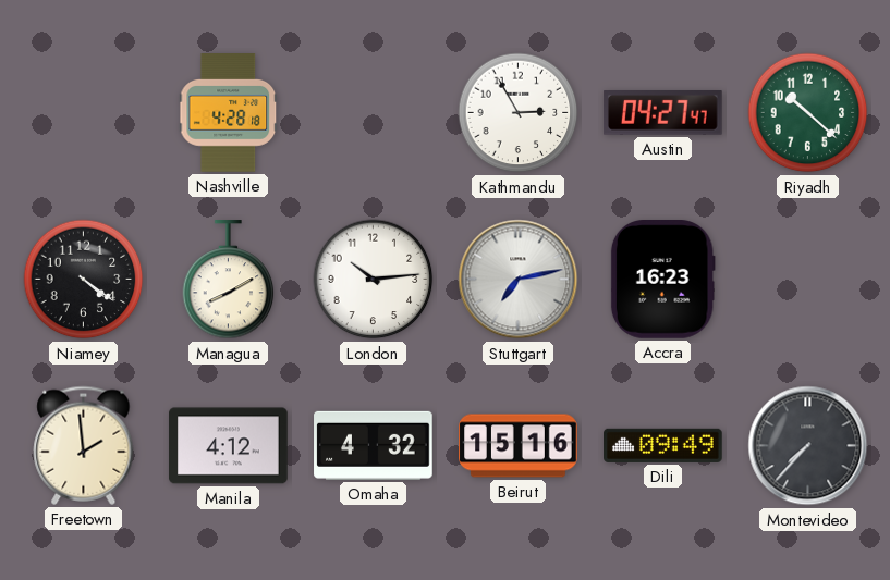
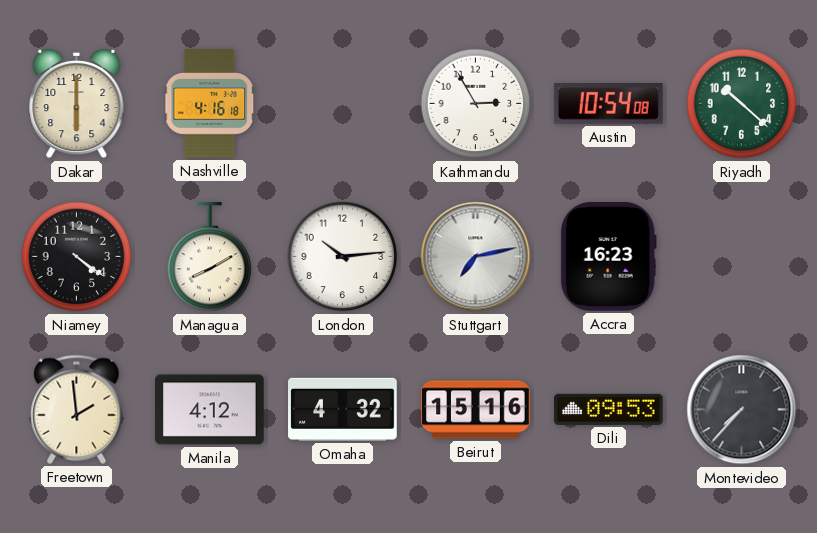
Dakar: none -> 6:00 (77, 104)
Nashville: 4:28 -> 4:16 (210, 104)
Austin: 04:27 -> 10:54 (608, 104)
Dili: 09:49 -> 09:53 (609, 409)
